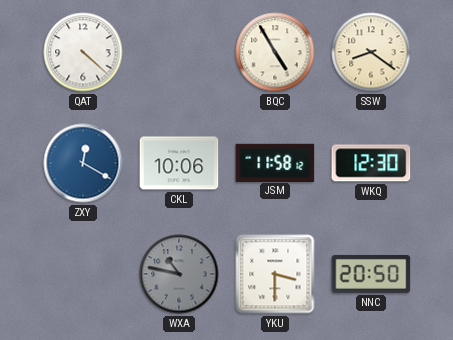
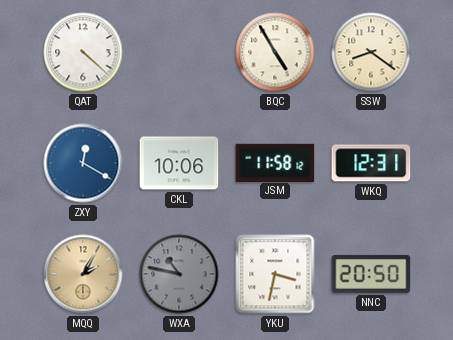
WKQ: 12:30 -> 12:31 (371, 163)
MQQ: none -> 2:05 (83, 274)
YKU: 3:30 -> 3:32 (275, 274)
